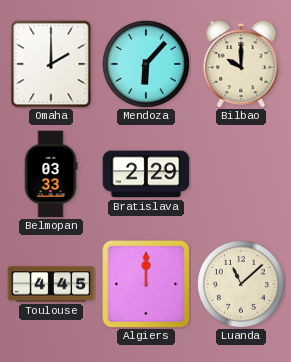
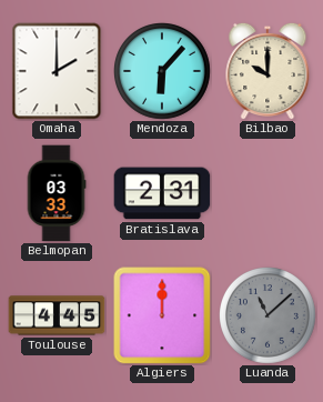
Bratislava: 2:29 -> 2:31 (162, 193)
Luanda dial: cream -> grey (269, 316)
